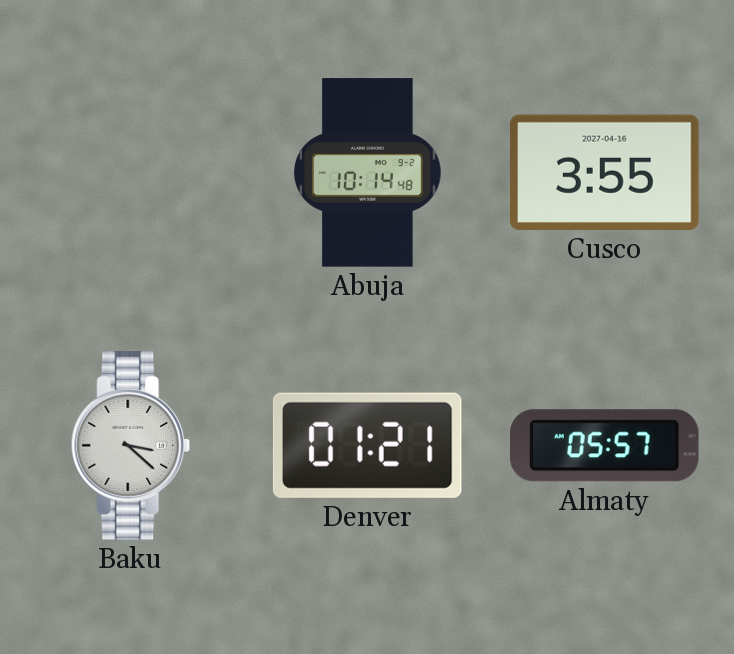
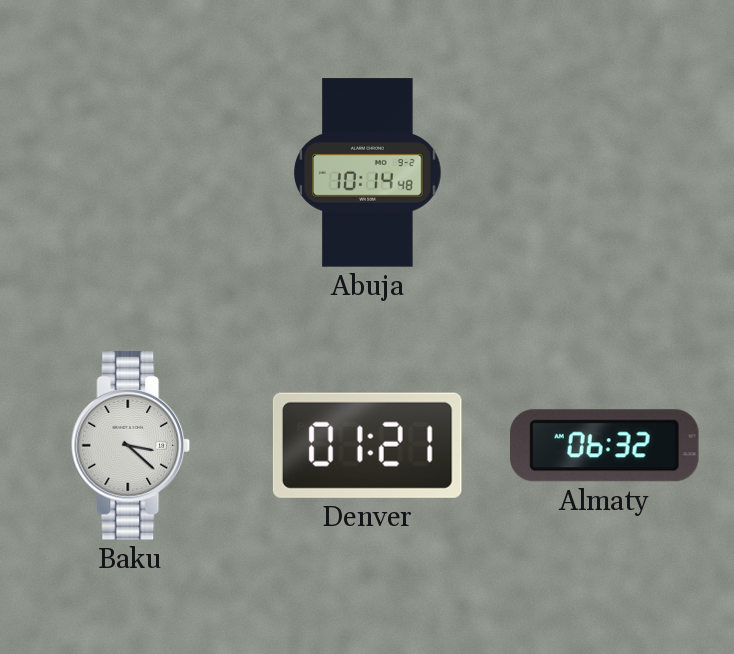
Cusco: 3:55 -> none (605, 172)
Almaty: 05:57 -> 06:32 (604, 446)
